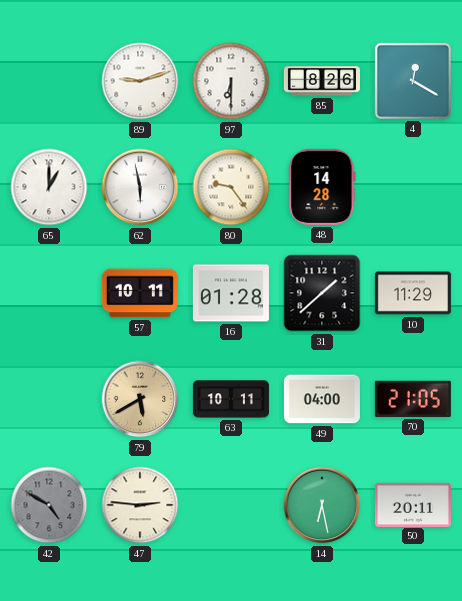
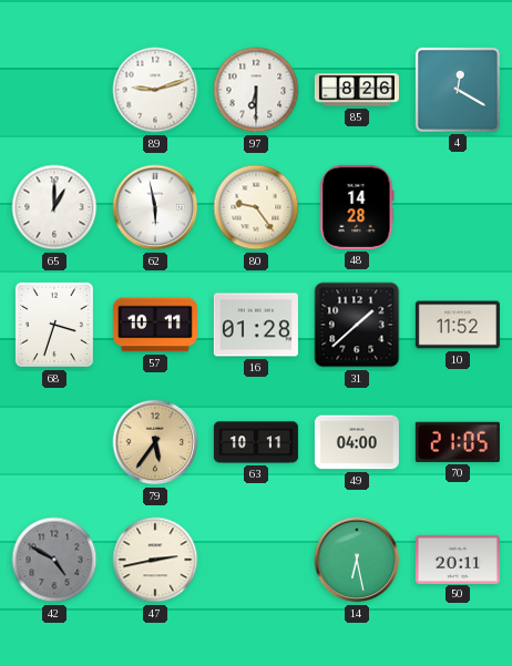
68: none -> 3:33 (54, 325)
10: 11:29 -> 11:52 (458, 325)
79: 5:40 -> 5:36 (155, 442)
47: 2:46 -> 2:43 (155, 560)
